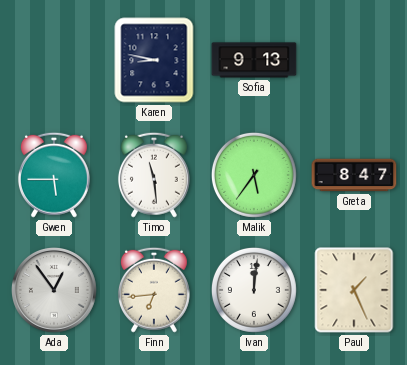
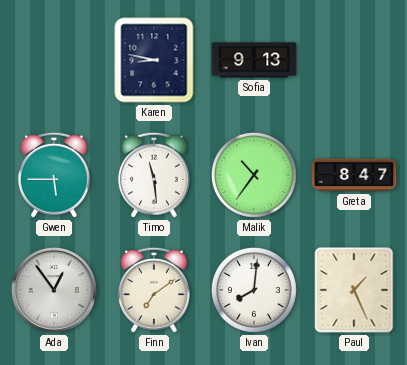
Malik: 5:36 -> 10:36 (254, 175)
Finn: 6:44 -> 7:09 (154, 290)
Ivan: 12:01 -> 8:01 (254, 290)
